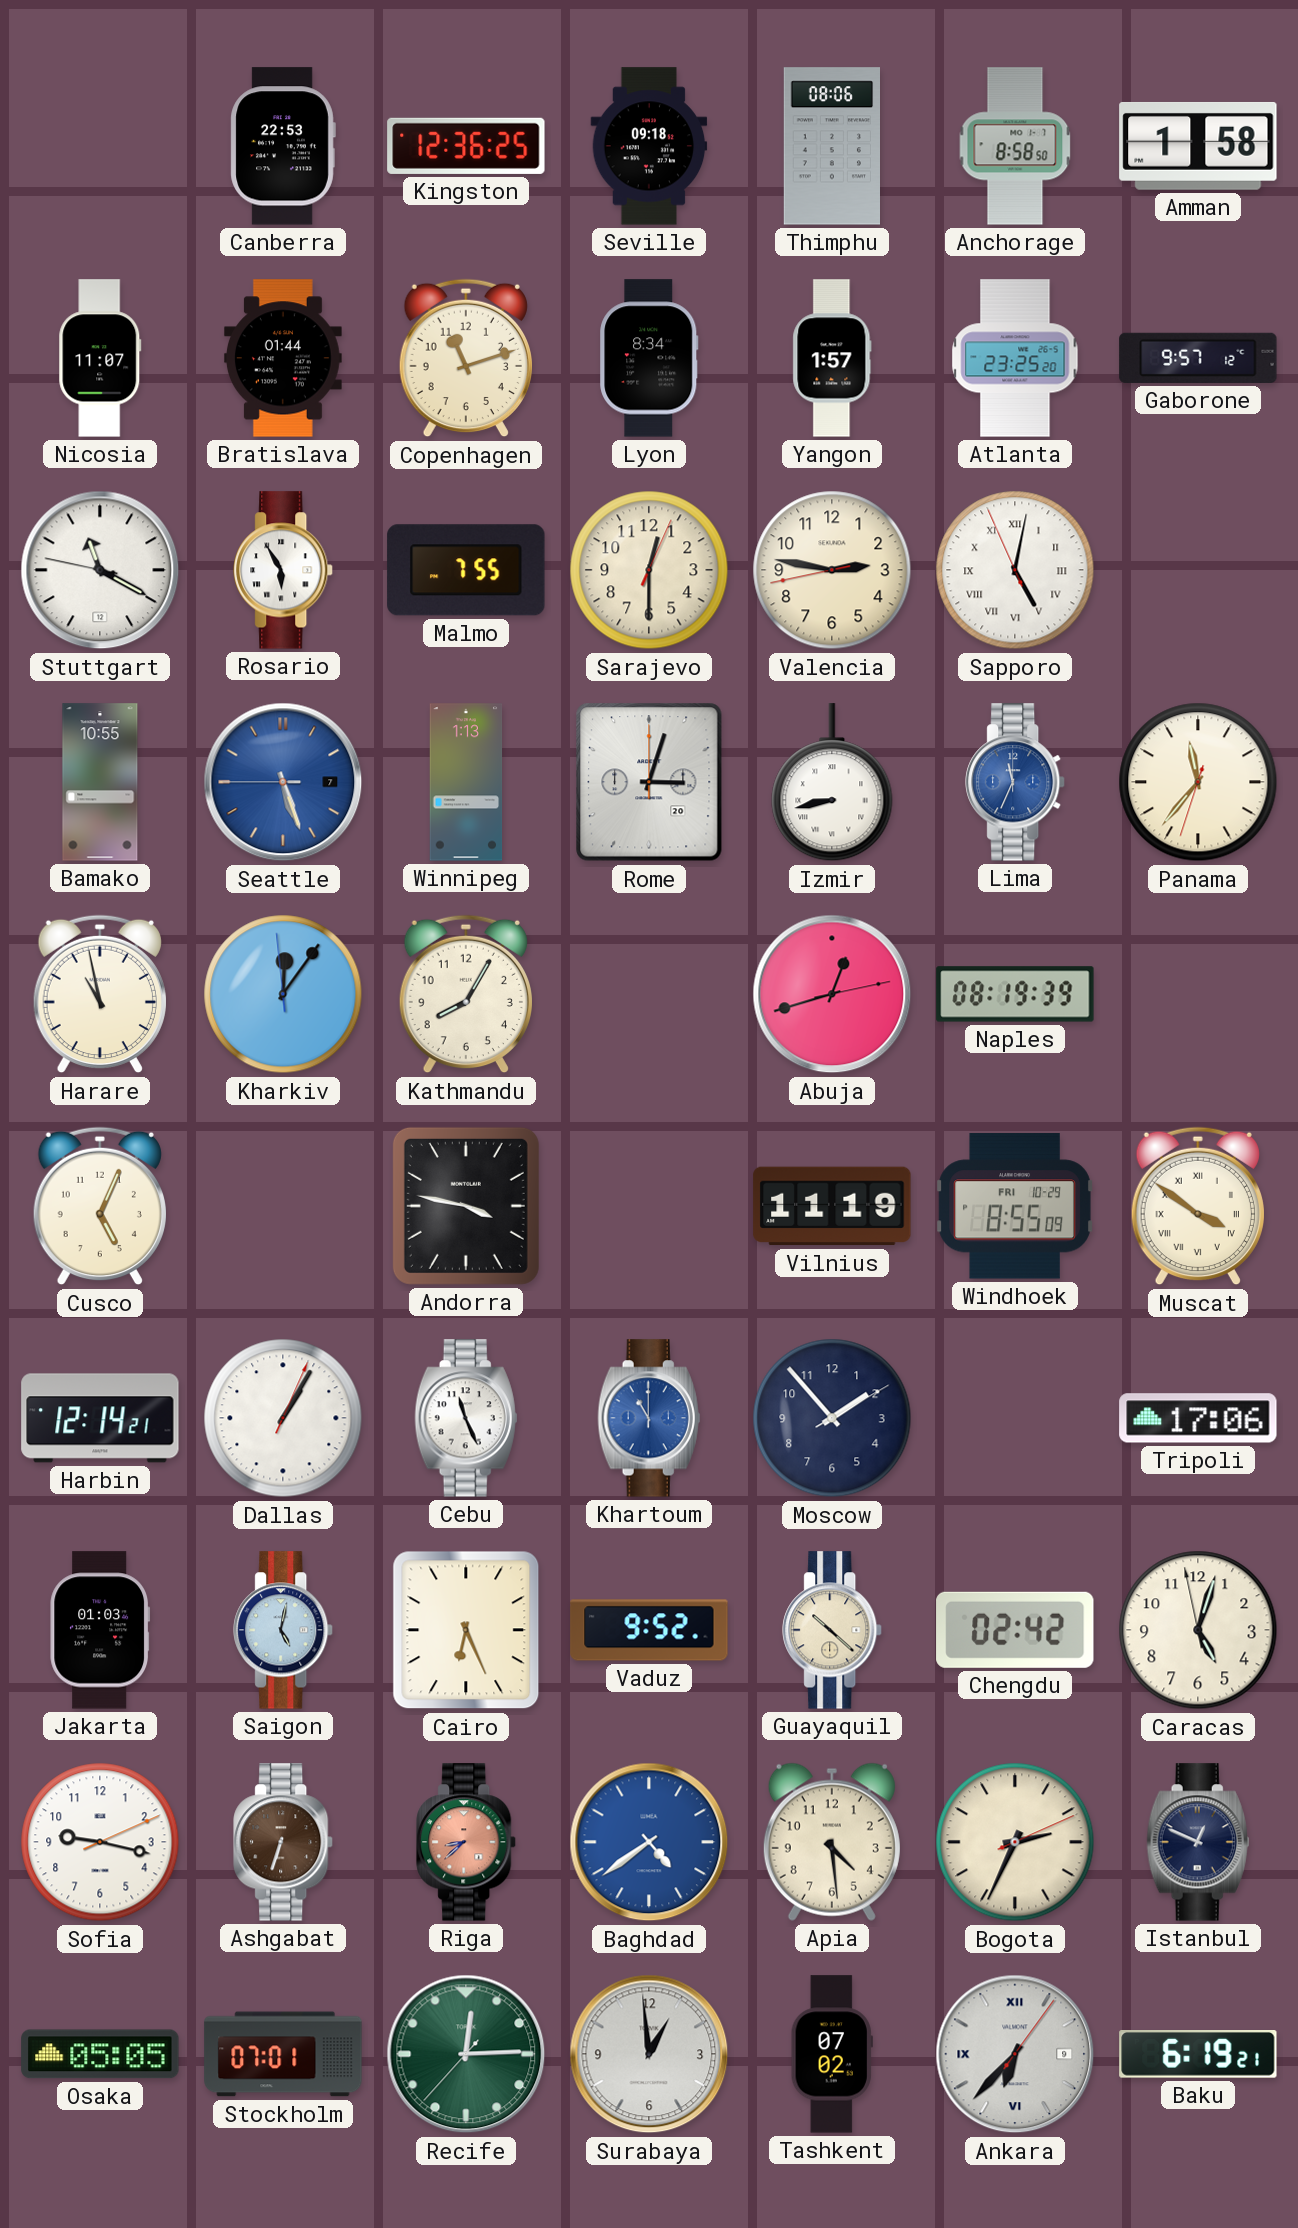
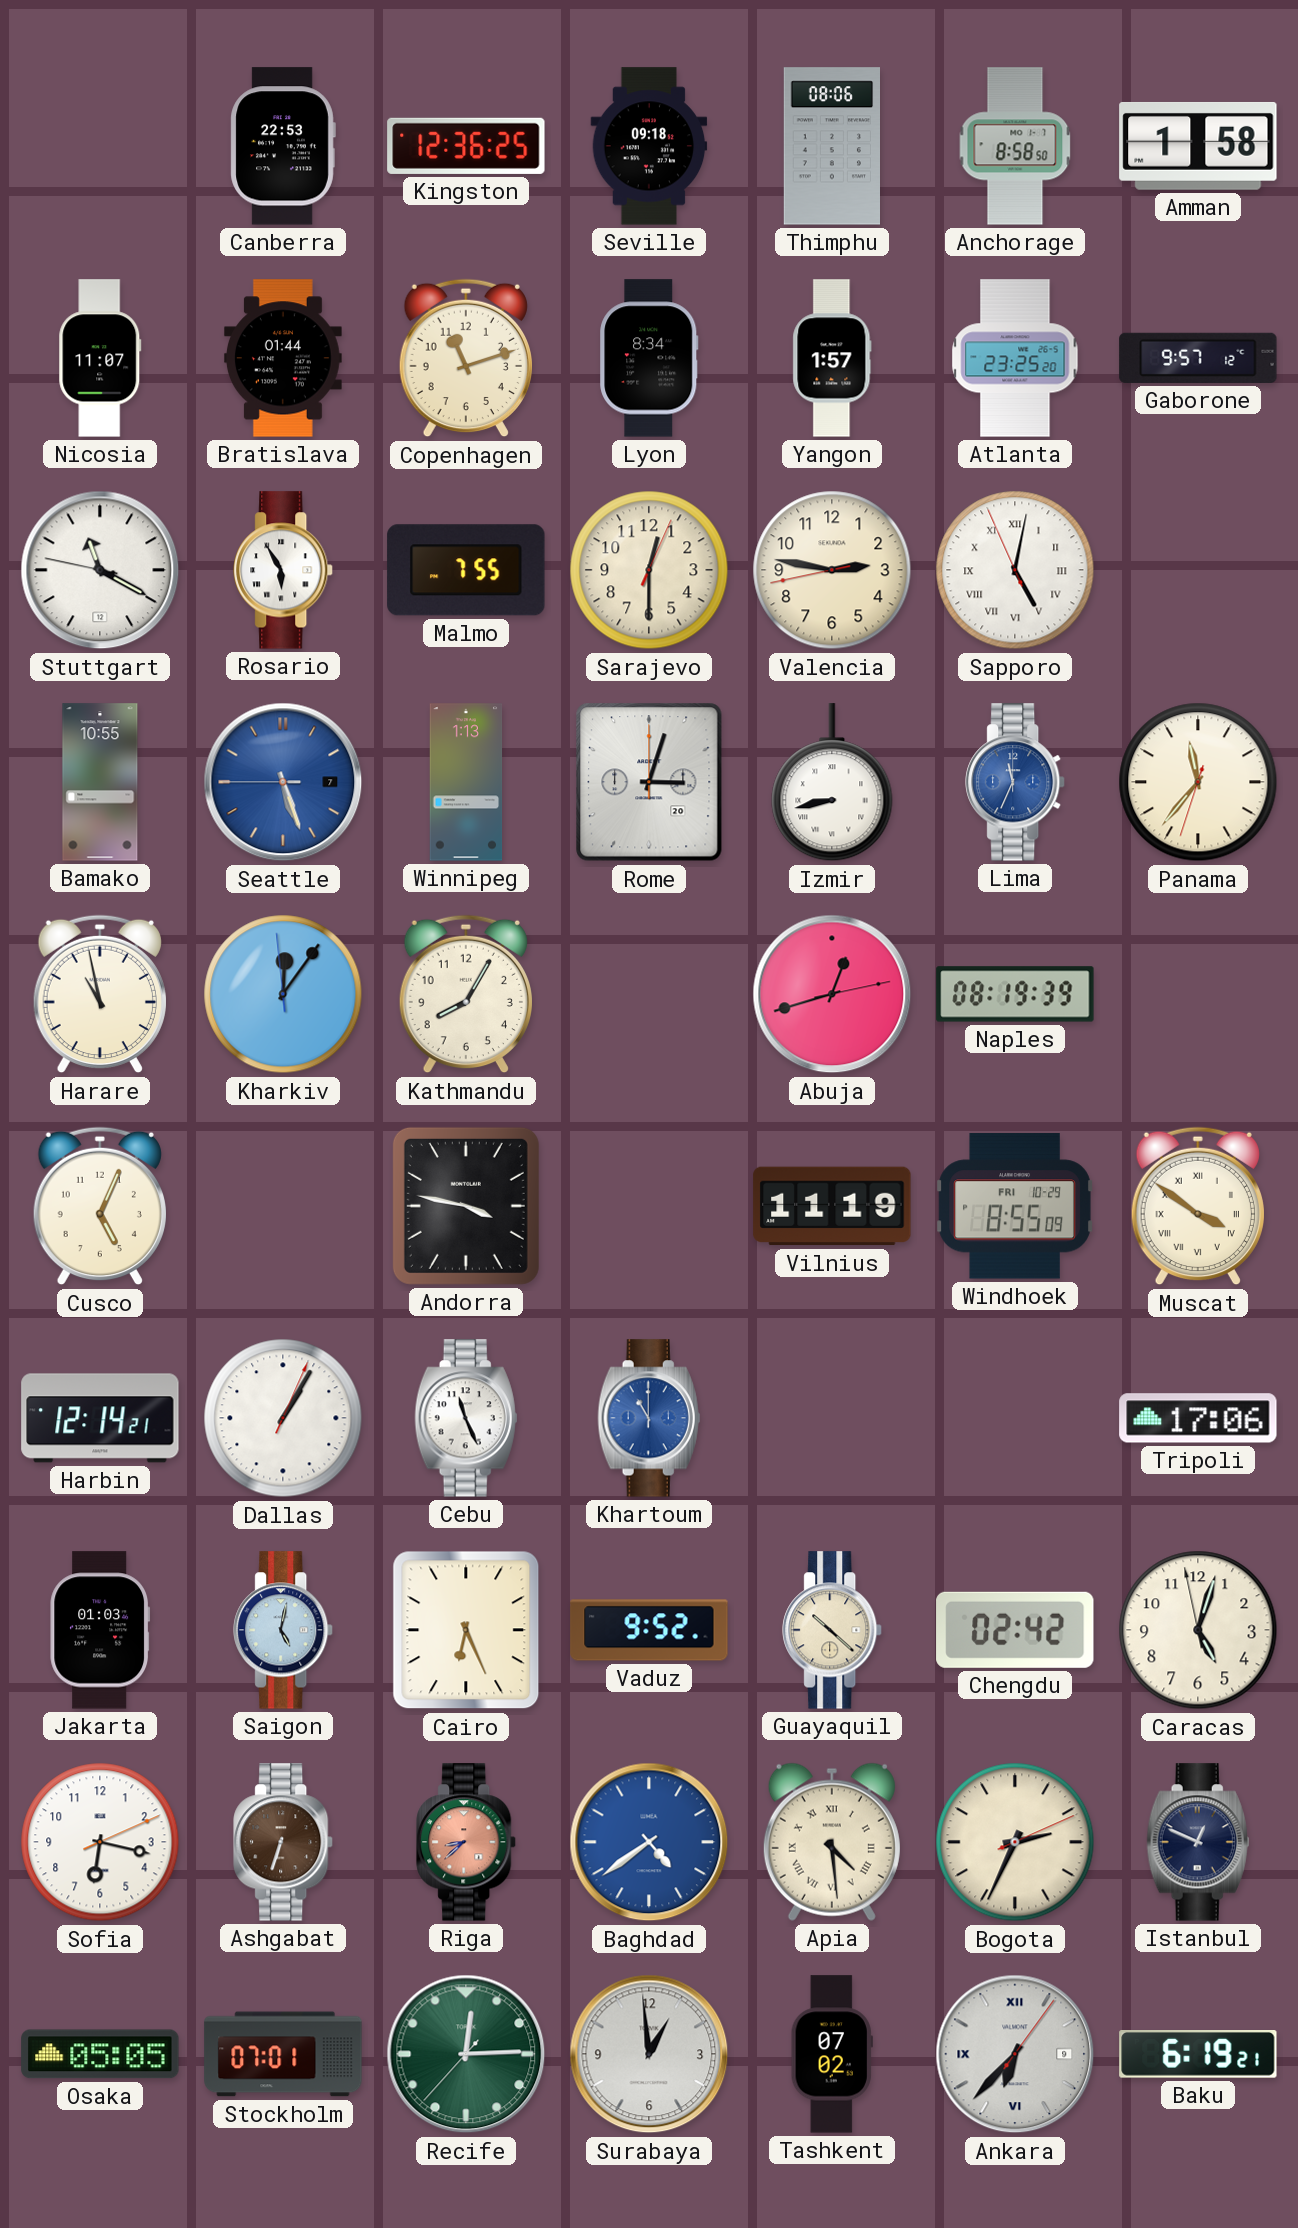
Moscow: 1:53 -> none (832, 1418)
Sofia: 9:17 -> 6:17 (100, 1842)
Apia numerals: Arabic -> Roman (832, 1842)
